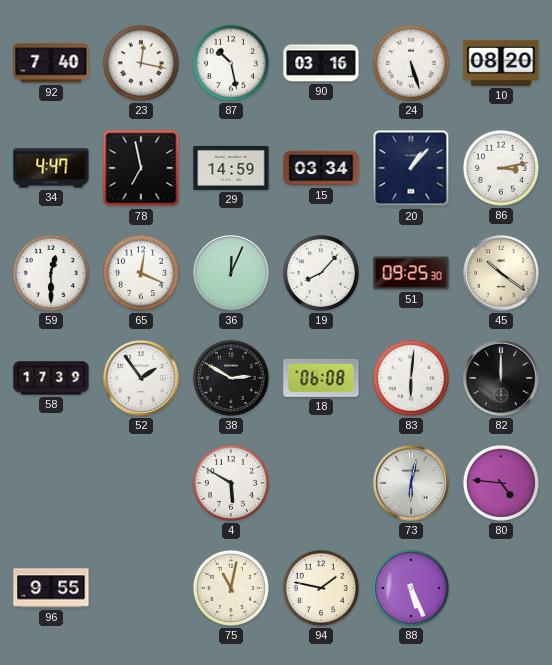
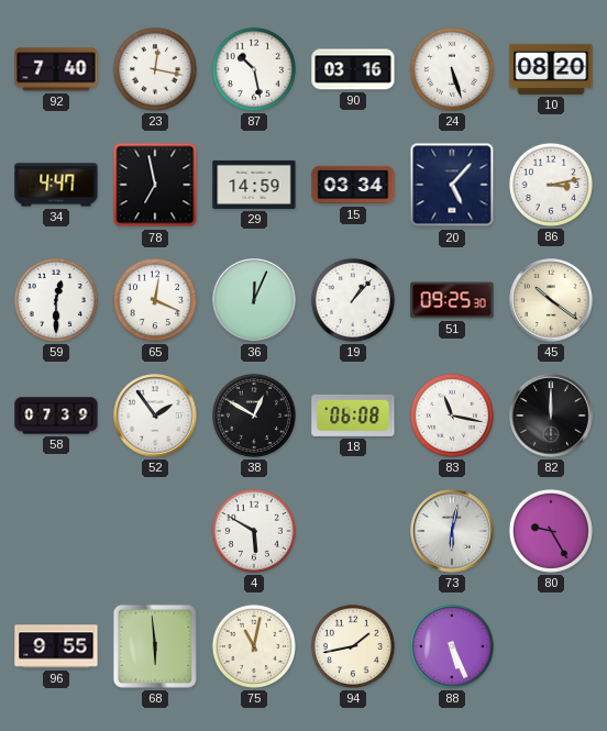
20: 1:07 -> 5:07 (452, 185)
19: 8:07 -> 1:07 (353, 300)
58: 17:39 -> 07:39 (56, 416)
38: 2:50 -> 12:50 (254, 416)
83: 6:01 -> 11:17 (452, 416)
80: 4:46 -> 9:25 (551, 531)
68: none -> 5:59 (155, 646)
94: 1:47 -> 1:43 (353, 646)
